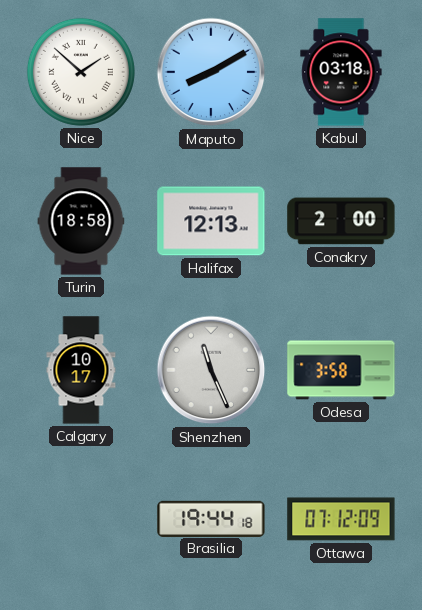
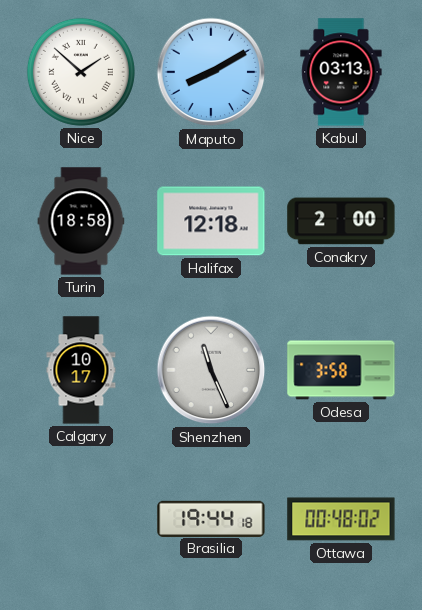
Kabul: 03:18 -> 03:13 (341, 72)
Halifax: 12:13 -> 12:18 (211, 221)
Ottawa: 07:12 -> 00:48 (341, 519)
